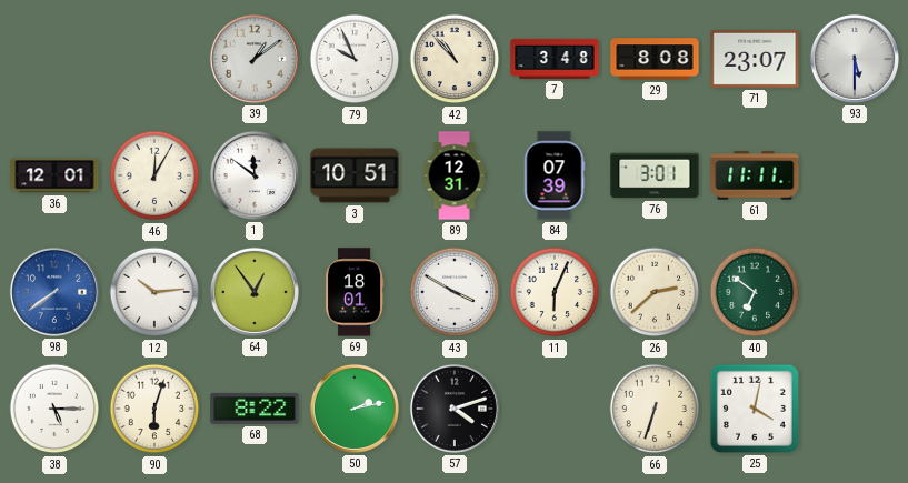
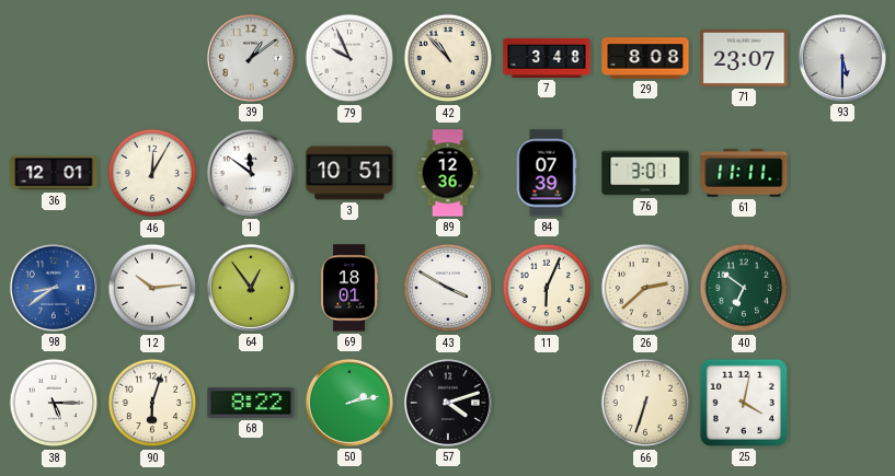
89: 12:31 -> 12:36 (448, 173)
98: 7:39 -> 8:39 (54, 288)
